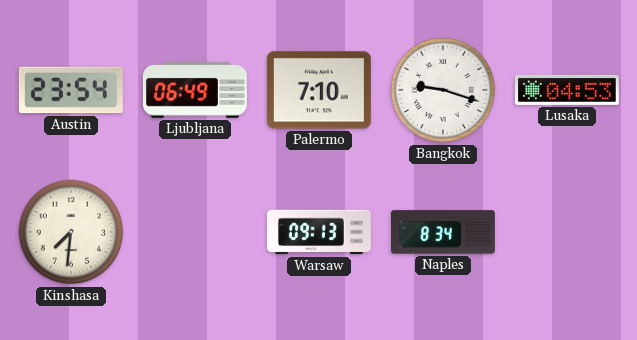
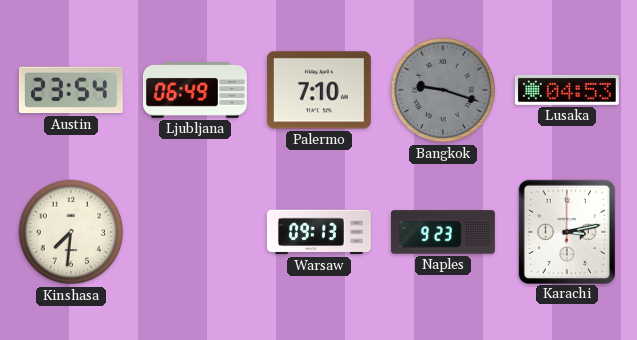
Bangkok dial: white -> grey (443, 90)
Naples: 8:34 -> 9:23 (443, 232)
Karachi: none -> 3:13 (566, 231)
